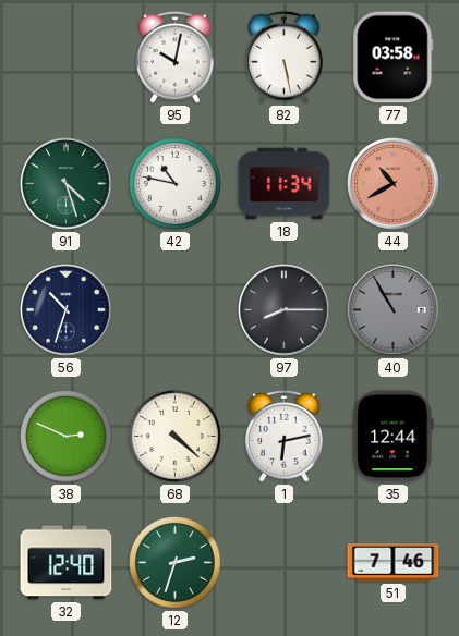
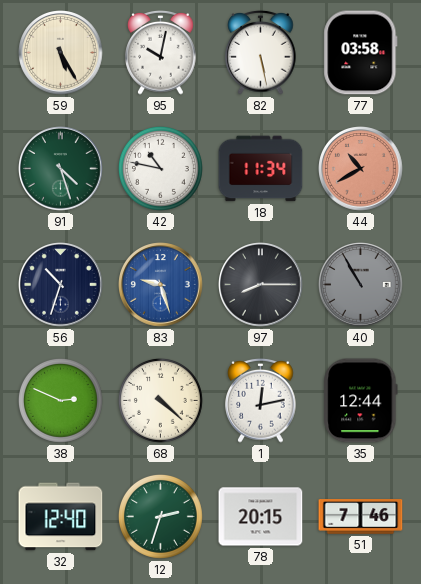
59: none -> 5:25 (61, 53)
83: none -> 9:27 (161, 285)
1: 6:13 -> 12:13 (261, 400)
78: none -> 20:15 (261, 517)
